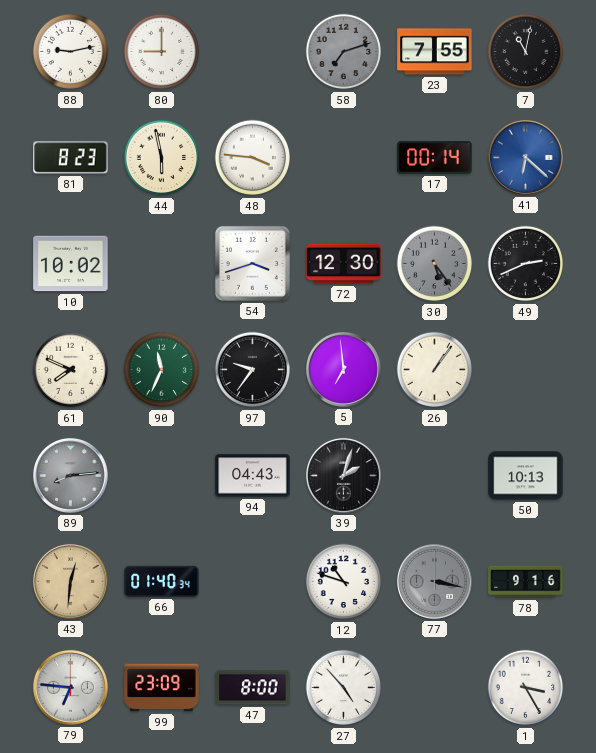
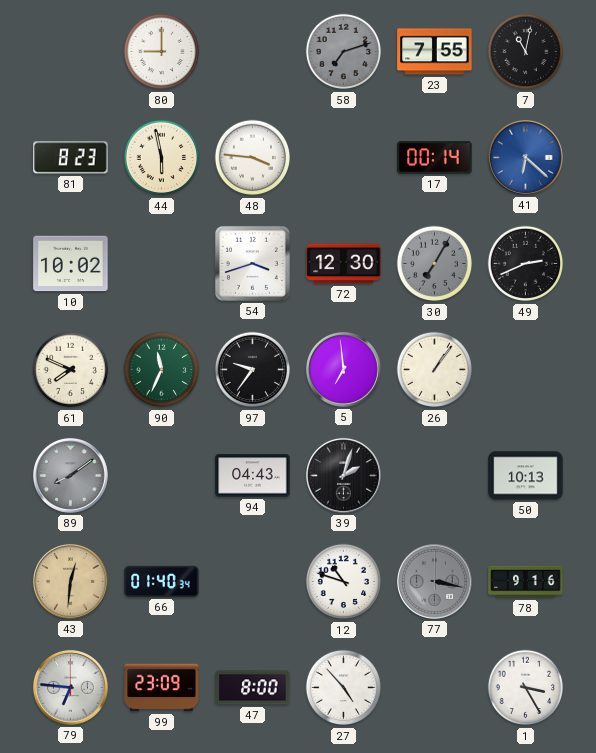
88: 9:13 -> none (71, 52)
30: 5:24 -> 7:05 (435, 264)
89: 8:14 -> 8:09 (70, 475)
